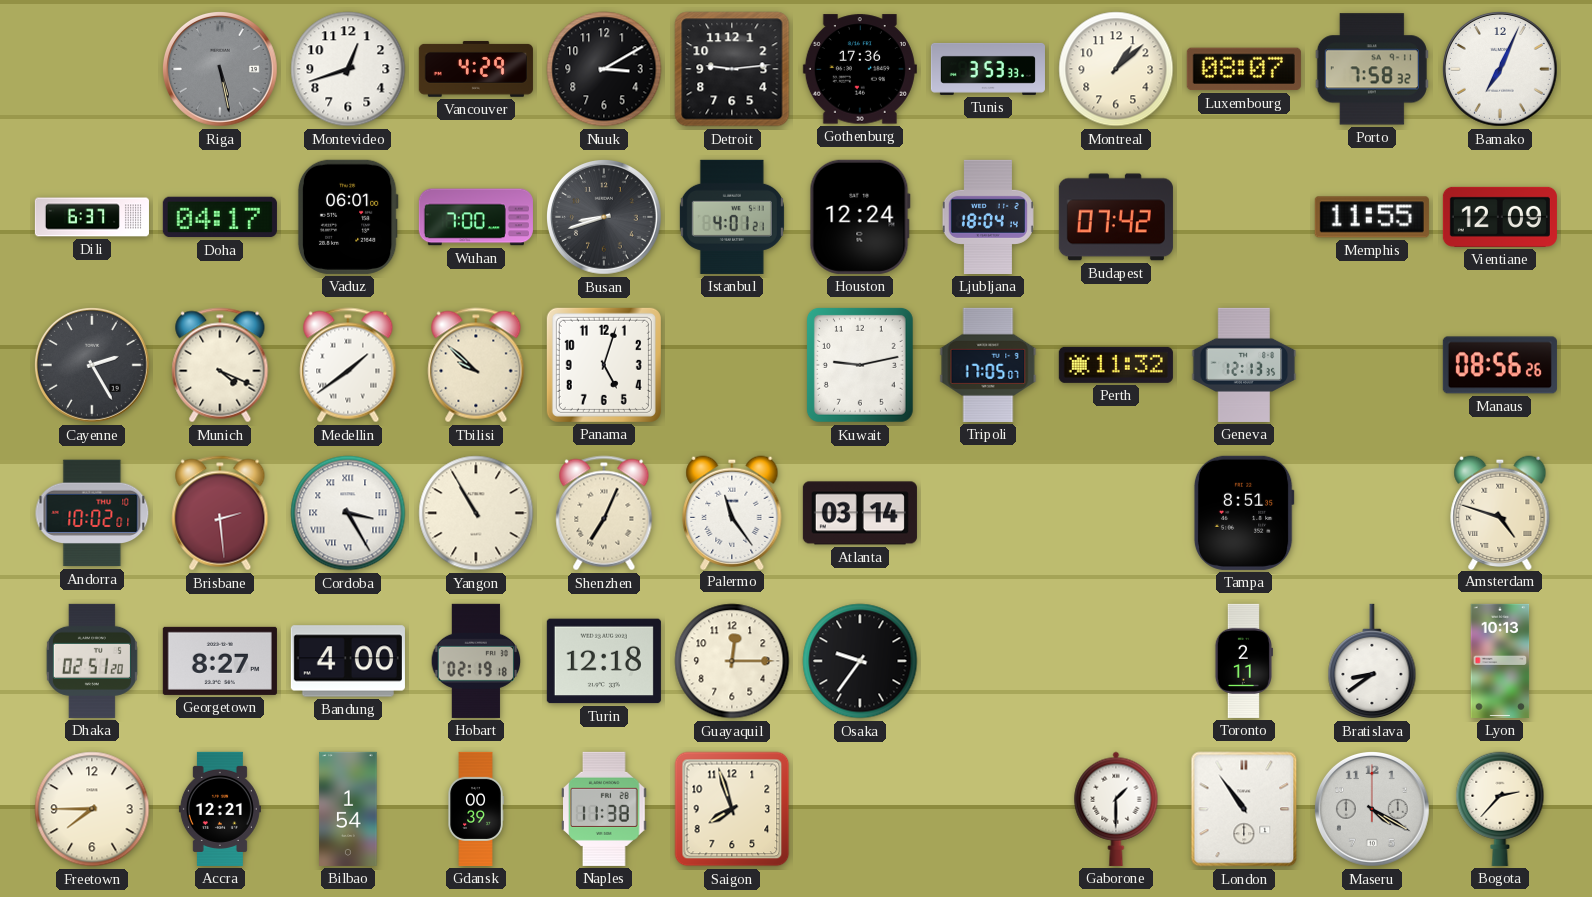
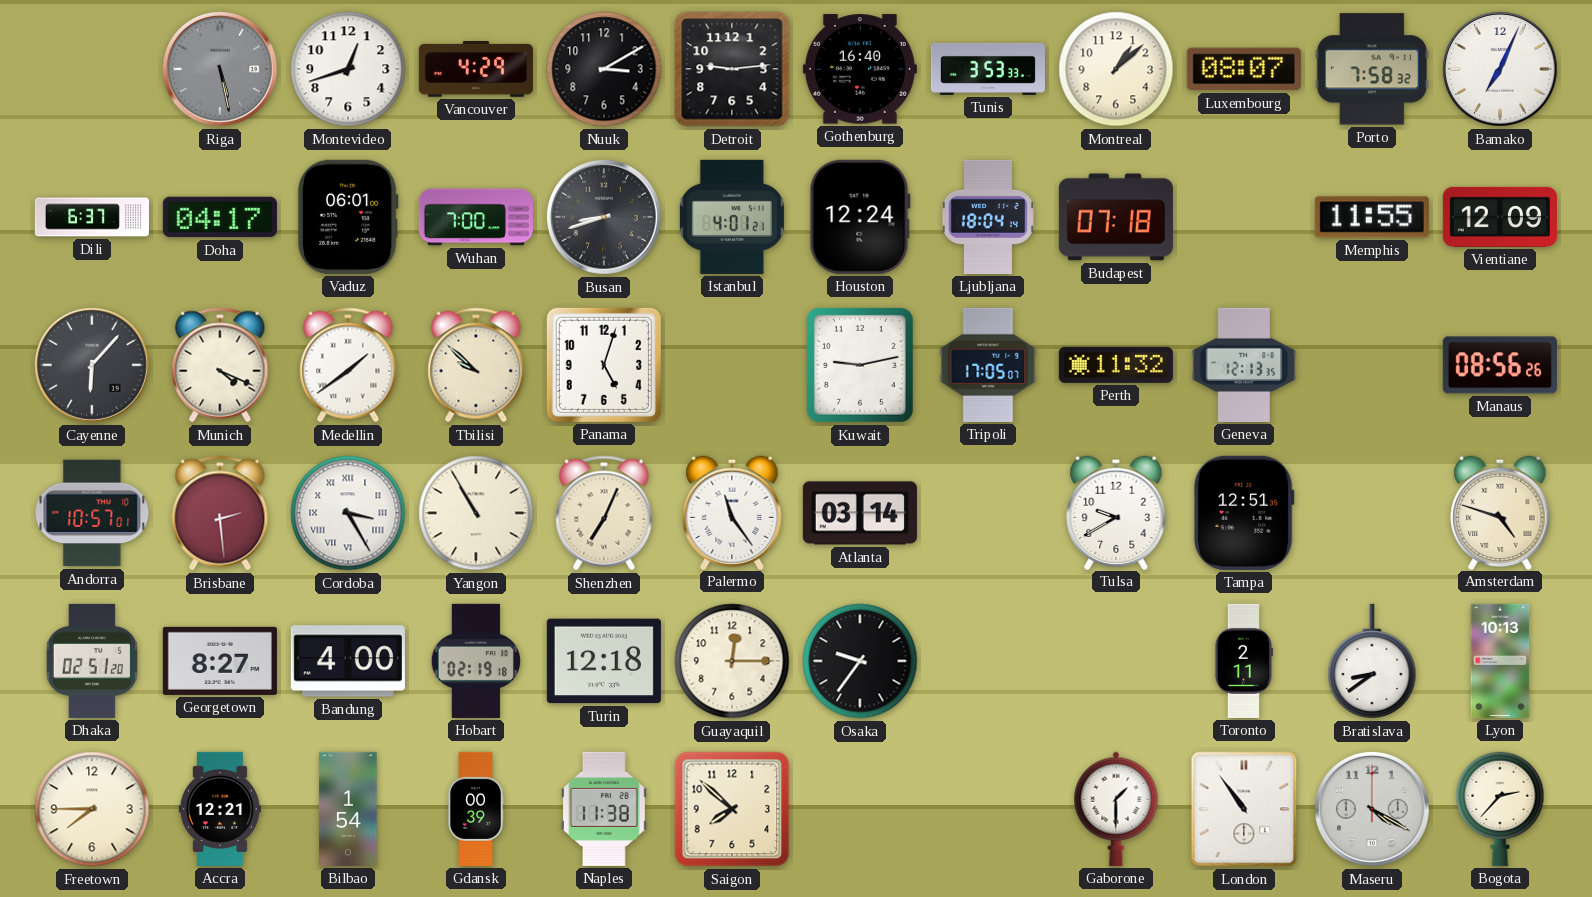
Gothenburg: 17:36 -> 16:40 (860, 69)
Budapest: 07:42 -> 07:18 (1116, 217)
Cayenne: 2:25 -> 6:07 (92, 365)
Andorra: 10:02 -> 10:57 (92, 513)
Tulsa: none -> 9:40 (1116, 512)
Tampa: 8:51 -> 12:51 (1244, 513)
Saigon: 7:57 -> 7:52 (732, 809)
